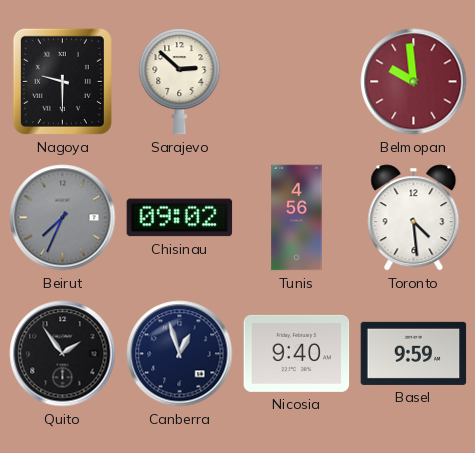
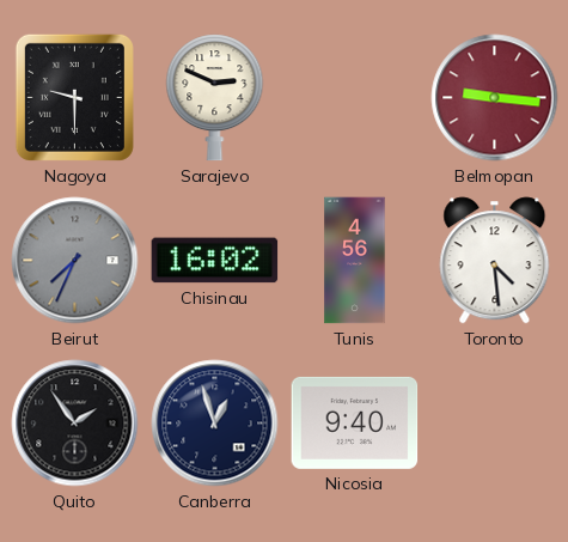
Sarajevo: 2:52 -> 2:49 (215, 98)
Belmopan: 9:59 -> 9:16 (495, 98)
Chisinau: 09:02 -> 16:02 (215, 261)
Basel: 9:59 -> none (414, 353)
